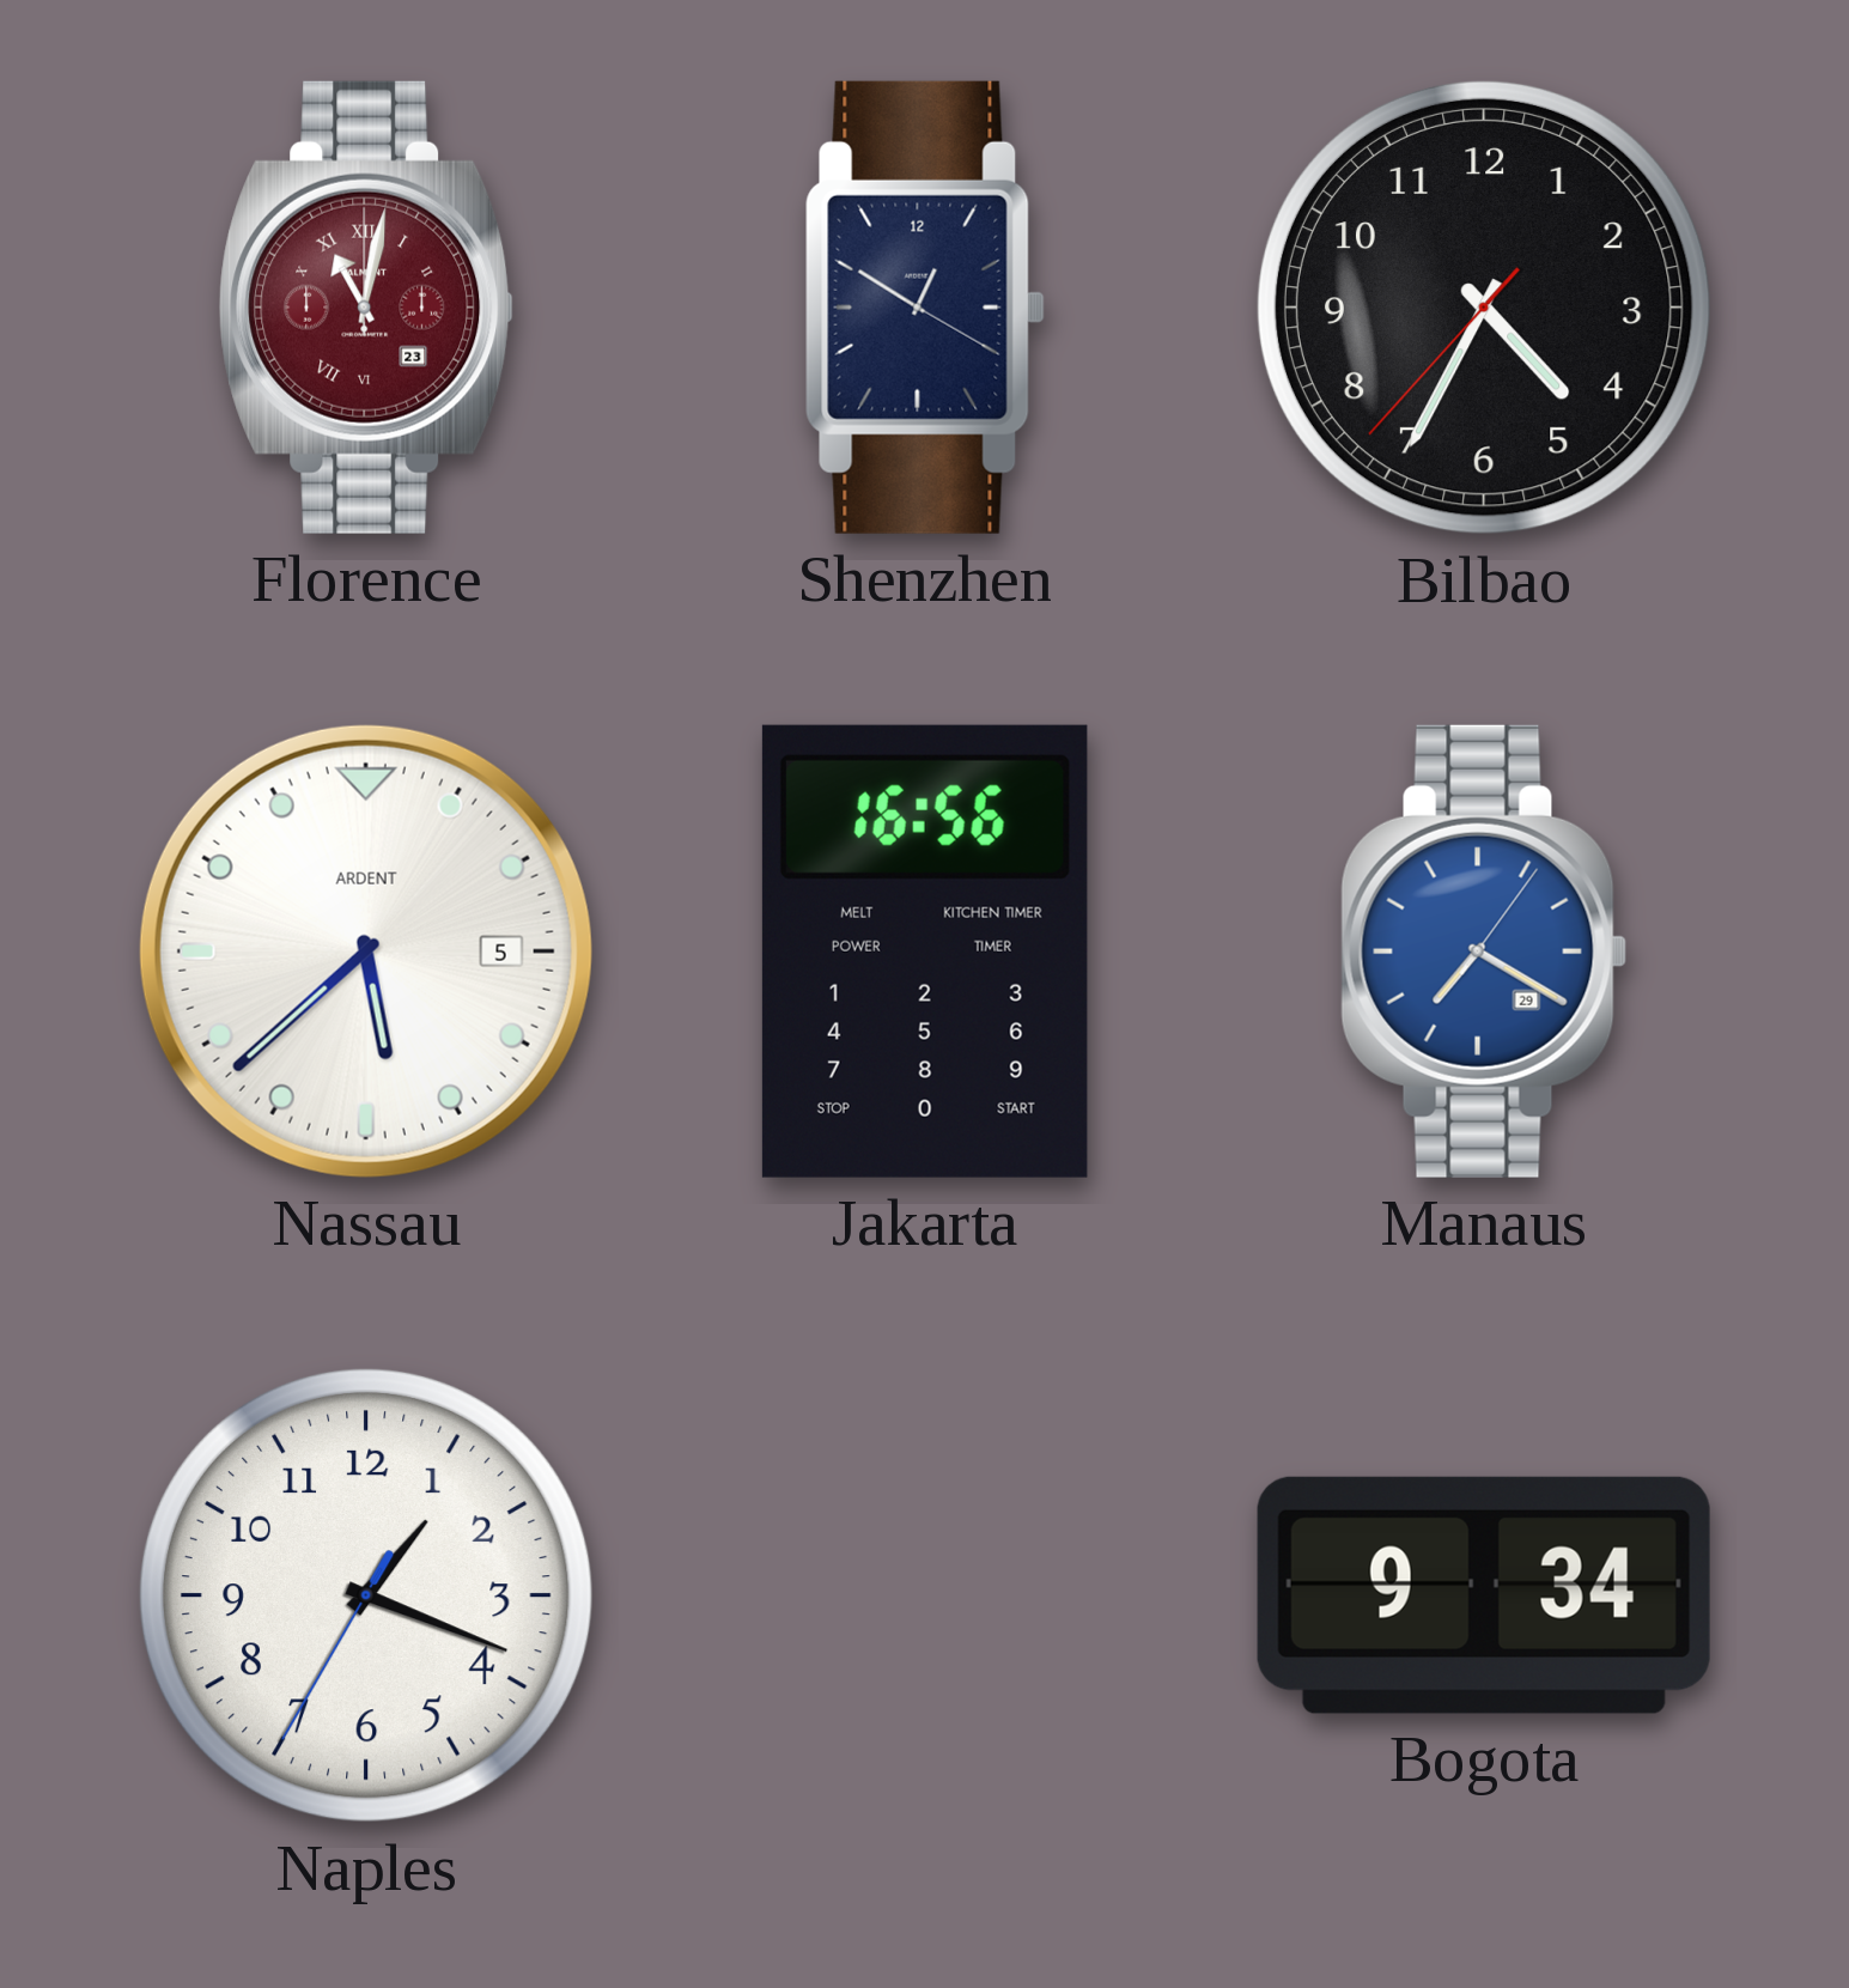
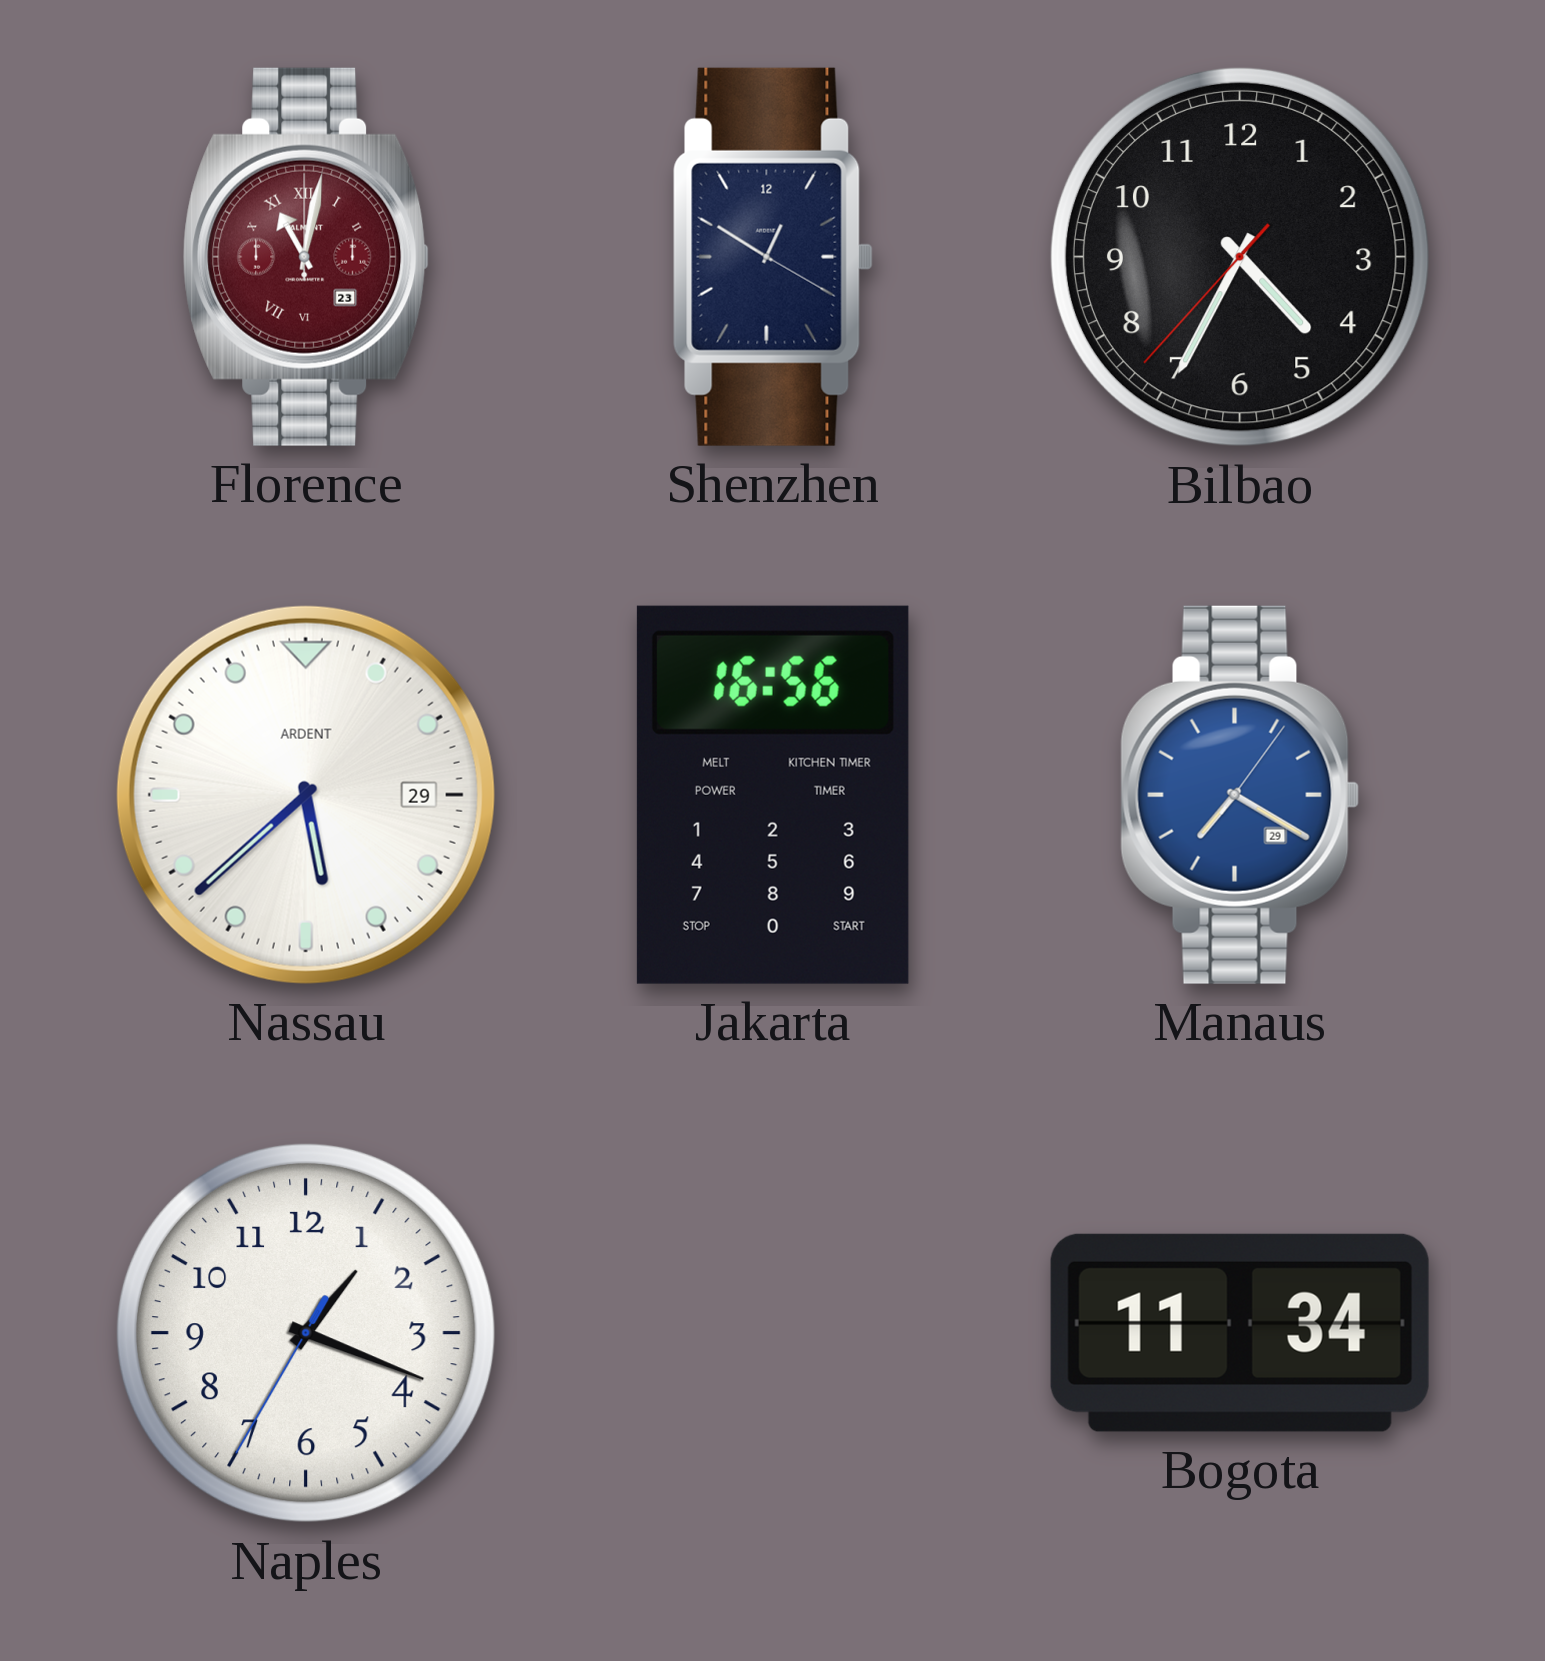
Nassau date: 5 -> 29 (306, 795)
Bogota: 9:34 -> 11:34 (1240, 1333)
